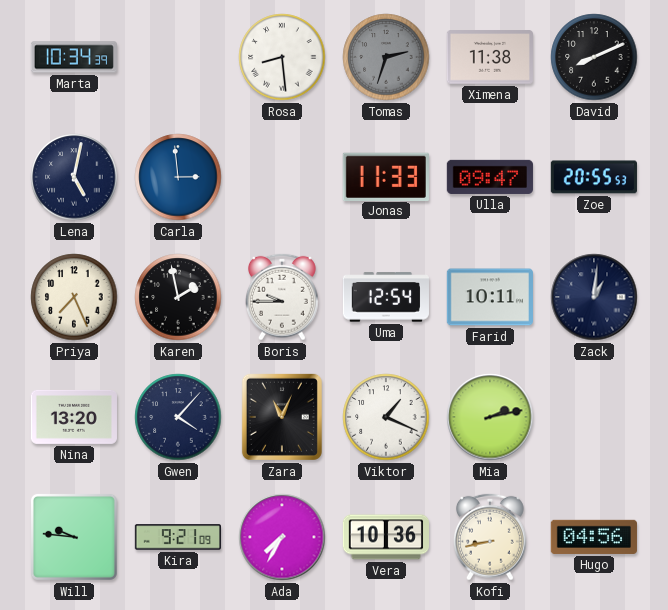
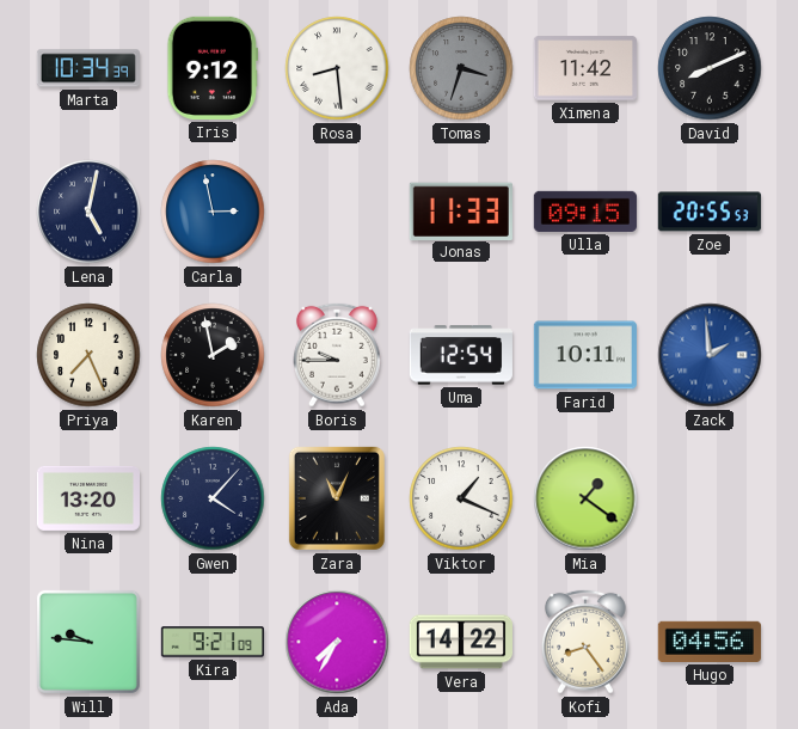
Iris: none -> 9:12 (213, 68)
Tomas: 2:33 -> 3:33 (461, 68)
Ximena: 11:38 -> 11:42 (585, 68)
Carla: 2:59 -> 2:58 (213, 212)
Ulla: 09:47 -> 09:15 (585, 212)
Zack: 1:01 -> 1:59 (710, 355)
Zack dial: navy -> blue (710, 355)
Mia: 2:13 -> 1:21 (585, 498)
Vera: 10:36 -> 14:22 (460, 642)
Kofi: 8:43 -> 8:24 (585, 642)
